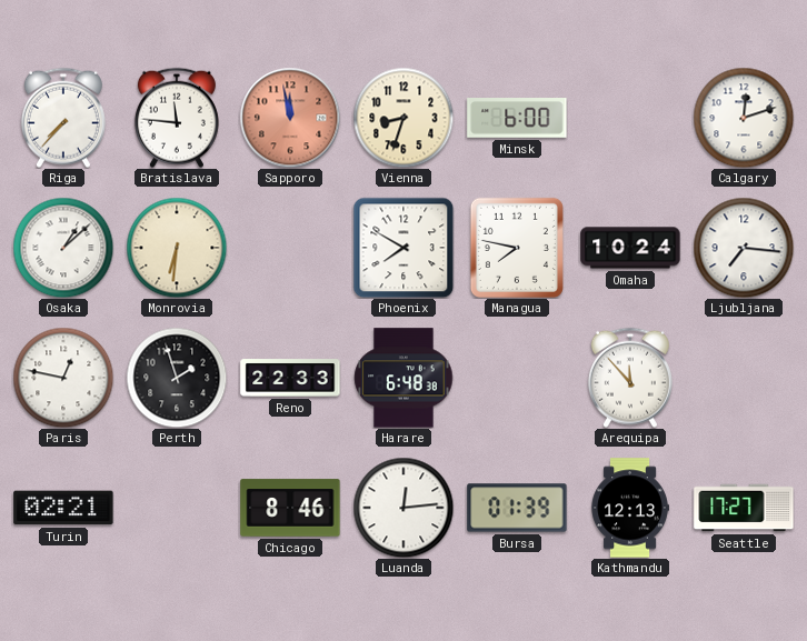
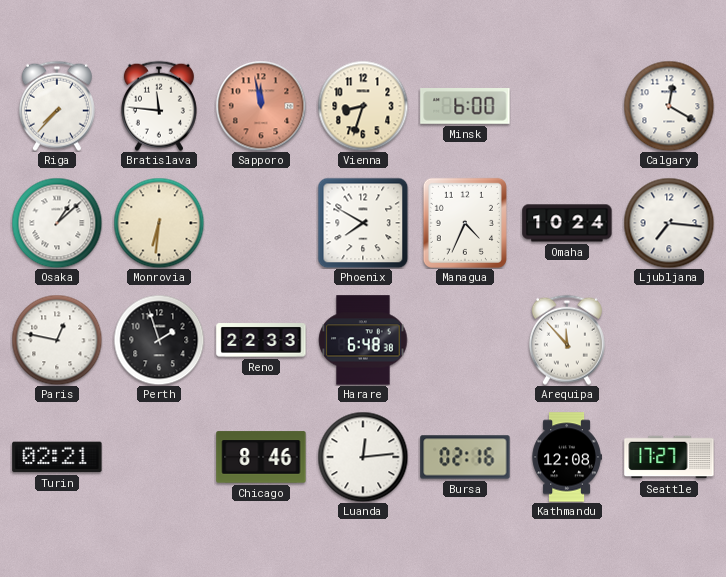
Calgary: 12:12 -> 12:20 (669, 106)
Managua: 7:47 -> 4:34 (465, 223)
Bursa: 01:39 -> 02:16 (465, 457)
Kathmandu: 12:13 -> 12:08 (567, 457)
